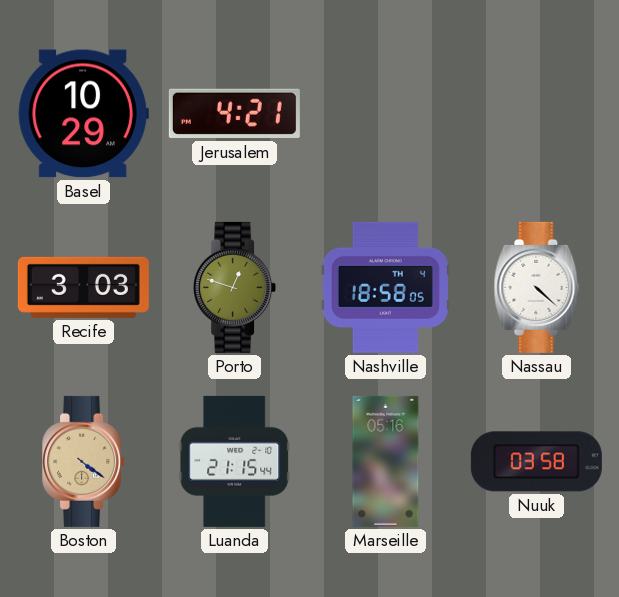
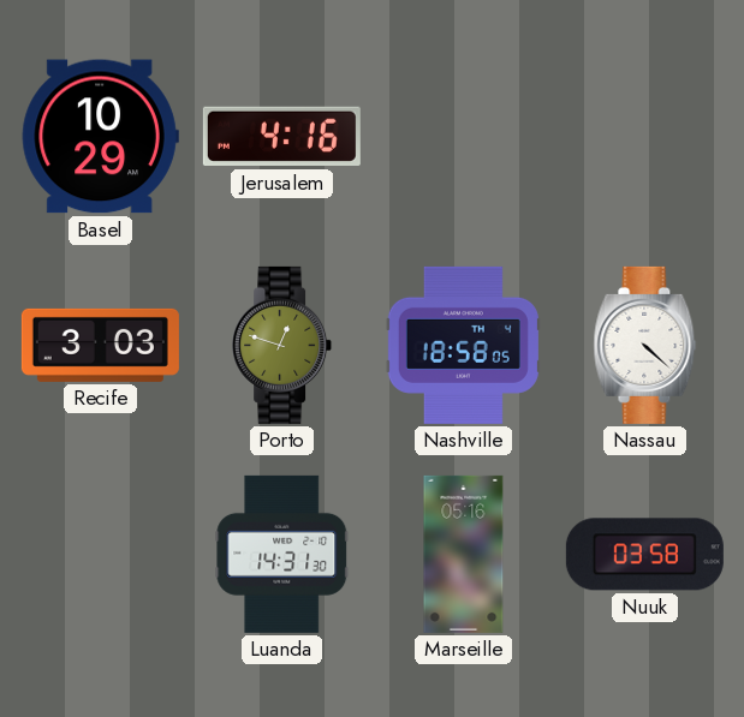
Jerusalem: 4:21 -> 4:16 (281, 137)
Boston: 4:21 -> none (84, 461)
Luanda: 21:15 -> 14:31 (282, 554)
